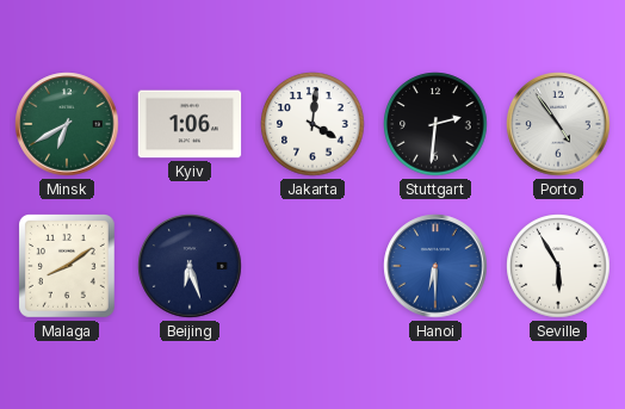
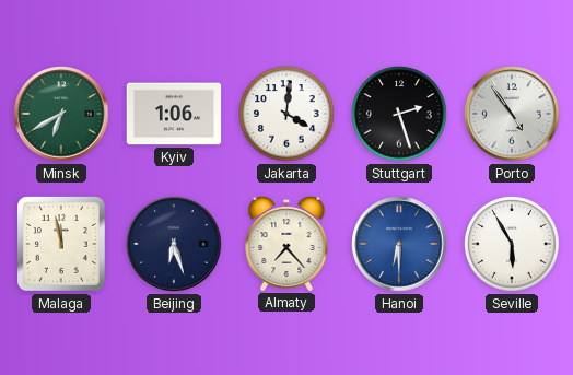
Stuttgart: 2:31 -> 2:27 (399, 114)
Malaga: 8:09 -> 11:58 (62, 245)
Almaty: none -> 7:23 (286, 243)
